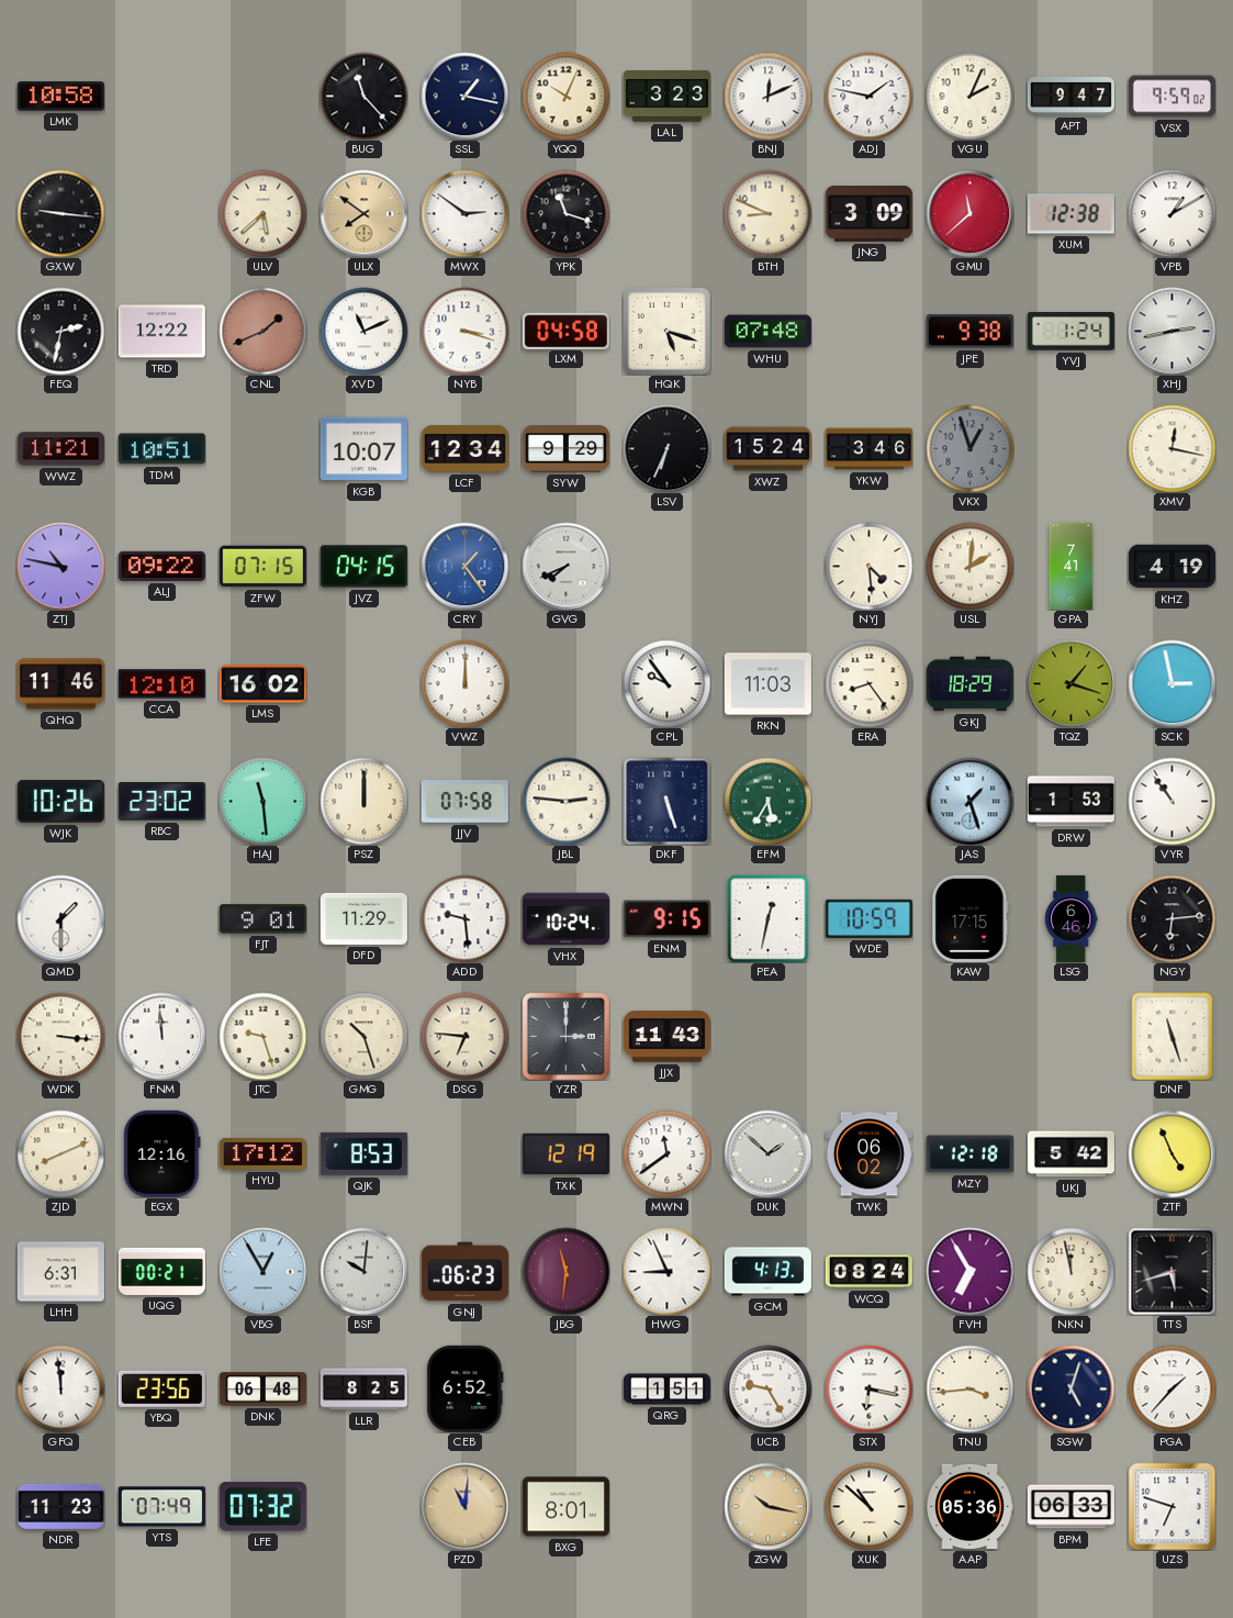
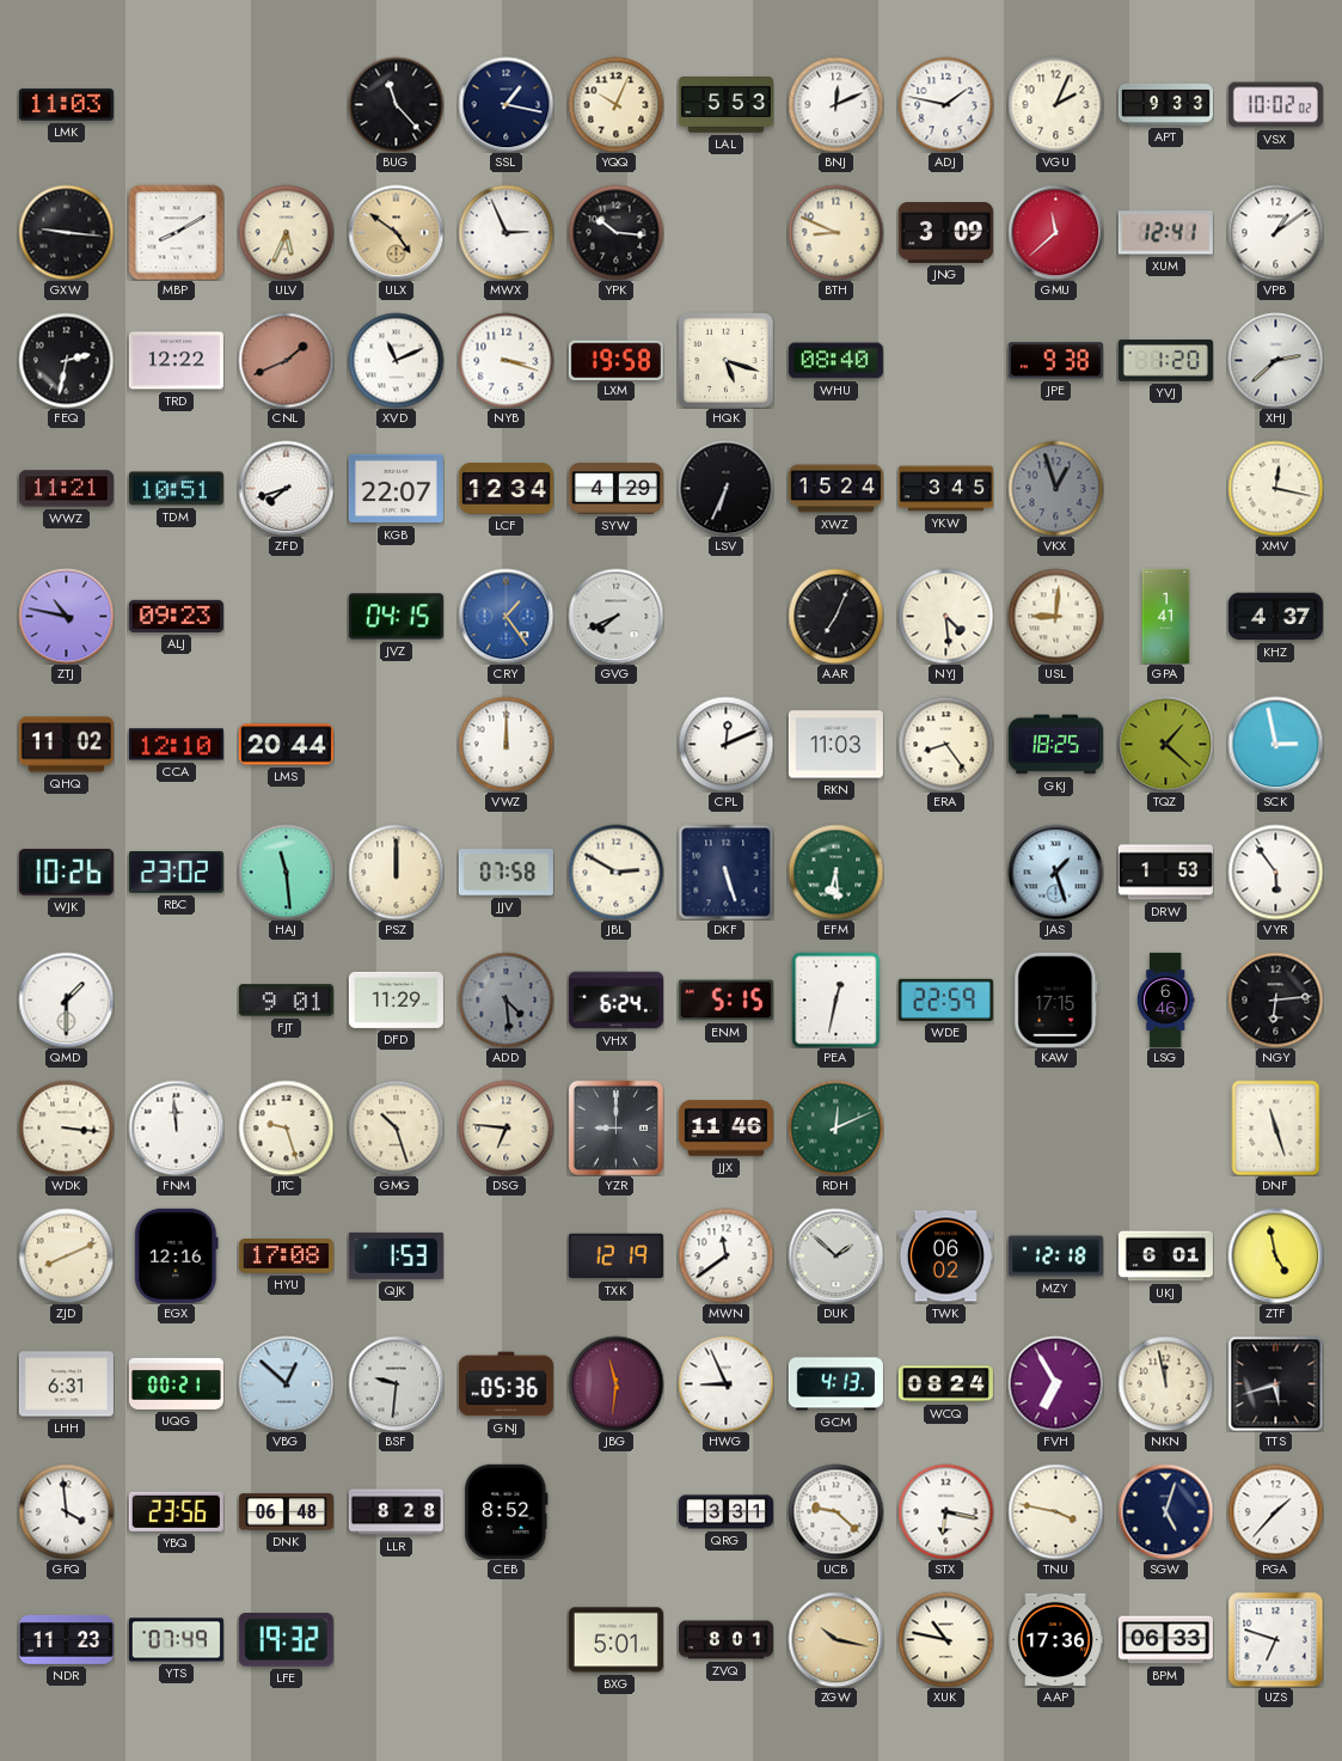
LMK: 10:58 -> 11:03 (66, 105)
LAL: 3:23 -> 5:53 (725, 105)
APT: 9:47 -> 9:33 (1165, 105)
VSX: 9:59 -> 10:02 (1275, 105)
MBP: none -> 8:10 (176, 232)
ULV: 5:38 -> 5:34 (286, 232)
ULX: 7:51 -> 4:51 (396, 232)
MWX: 2:51 -> 2:56 (505, 232)
YPK: 11:18 -> 10:16 (615, 232)
XUM: 12:38 -> 12:41 (1165, 233)
VPB: 1:10 -> 1:09 (1275, 232)
LXM: 04:58 -> 19:58 (615, 360)
WHU: 07:48 -> 08:40 (835, 361)
YVJ: 1:24 -> 1:20 (1165, 361)
XHJ: 2:43 -> 2:38 (1275, 360)
ZFD: none -> 7:42 (286, 488)
KGB: 10:07 -> 22:07 (396, 489)
SYW: 9:29 -> 4:29 (615, 489)
YKW: 3:46 -> 3:45 (945, 489)
ALJ: 09:22 -> 09:23 (176, 616)
ZFW: 07:15 -> none (262, 567)
AAR: none -> 7:04 (835, 616)
USL: 2:01 -> 9:01 (1055, 616)
GPA: 7:41 -> 1:41 (1166, 616)
KHZ: 4:19 -> 4:37 (1275, 617)
QHQ: 11:46 -> 11:02 (66, 745)
LMS: 16:02 -> 20:44 (286, 745)
CPL: 9:54 -> 12:11 (725, 744)
GKJ: 18:29 -> 18:25 (1055, 745)
TQZ: 1:18 -> 1:22 (1165, 744)
JBL: 2:46 -> 2:50 (615, 872)
EFM: 5:35 -> 6:29 (835, 872)
VYR: 10:54 -> 5:54 (1275, 872)
ADD: 9:29 -> 4:29 (505, 999)
ADD dial: white -> grey (505, 999)
VHX: 10:24 -> 6:24 (615, 1001)
ENM: 9:15 -> 5:15 (725, 1001)
WDE: 10:59 -> 22:59 (945, 999)
YZR: 3:00 -> 9:00 (615, 1127)
JJX: 11:43 -> 11:46 (725, 1129)
RDH: none -> 12:11 (835, 1127)
HYU: 17:12 -> 17:08 (286, 1256)
QJK: 8:53 -> 1:53 (396, 1255)
UKJ: 5:42 -> 6:01 (1165, 1256)
ZTF: 4:56 -> 4:58 (1275, 1255)
VBG: 12:55 -> 12:52 (286, 1383)
BSF: 10:01 -> 9:31 (396, 1383)
GNJ: 06:23 -> 05:36 (505, 1384)
GFQ: 11:59 -> 3:59 (66, 1511)
LLR: 8:25 -> 8:28 (396, 1512)
CEB: 6:52 -> 8:52 (507, 1511)
QRG: 1:51 -> 3:31 (725, 1512)
UCB: 9:25 -> 9:22 (835, 1511)
TNU: 3:44 -> 3:47 (1055, 1511)
LFE: 07:32 -> 19:32 (286, 1640)
PZD: 11:01 -> none (464, 1506)
BXG: 8:01 -> 5:01 (615, 1640)
ZVQ: none -> 8:01 (725, 1640)
XUK: 10:52 -> 10:47 (945, 1639)
AAP: 05:36 -> 17:36 (1055, 1640)
